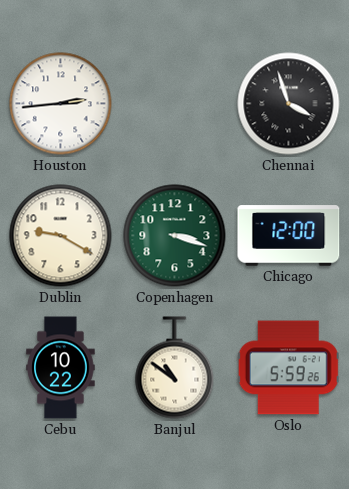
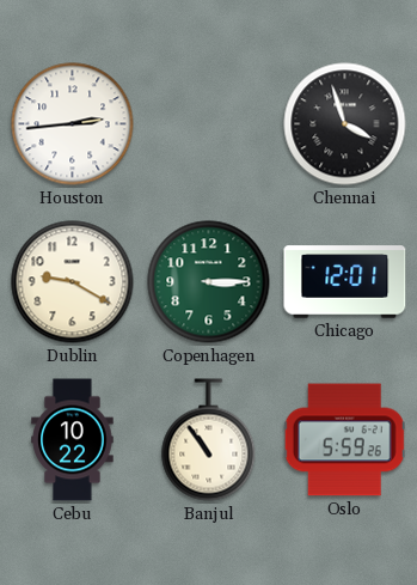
Copenhagen: 3:18 -> 3:15 (209, 282)
Chicago: 12:00 -> 12:01 (345, 282)
Banjul: 10:51 -> 10:54 (209, 440)
